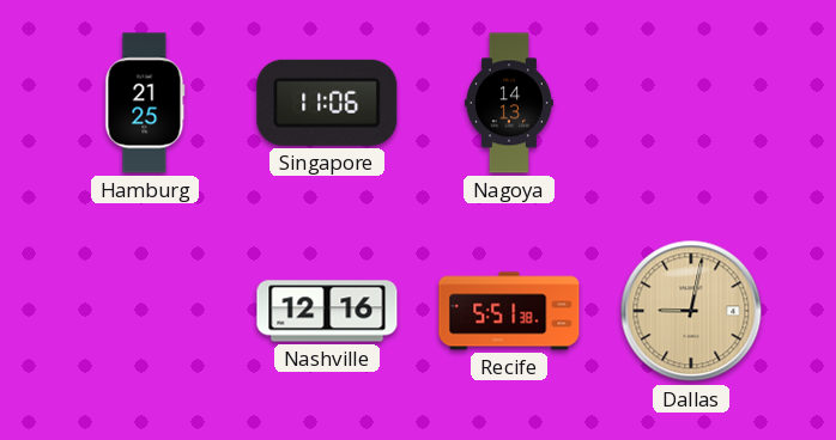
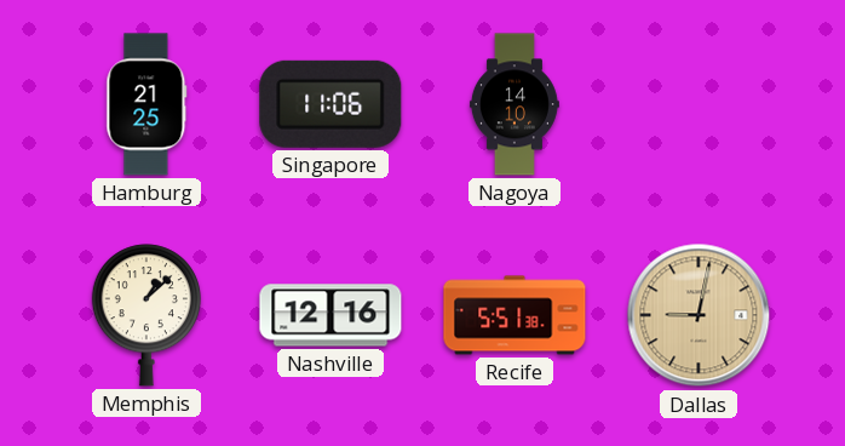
Nagoya: 14:13 -> 14:10 (515, 104)
Memphis: none -> 1:08 (145, 315)
